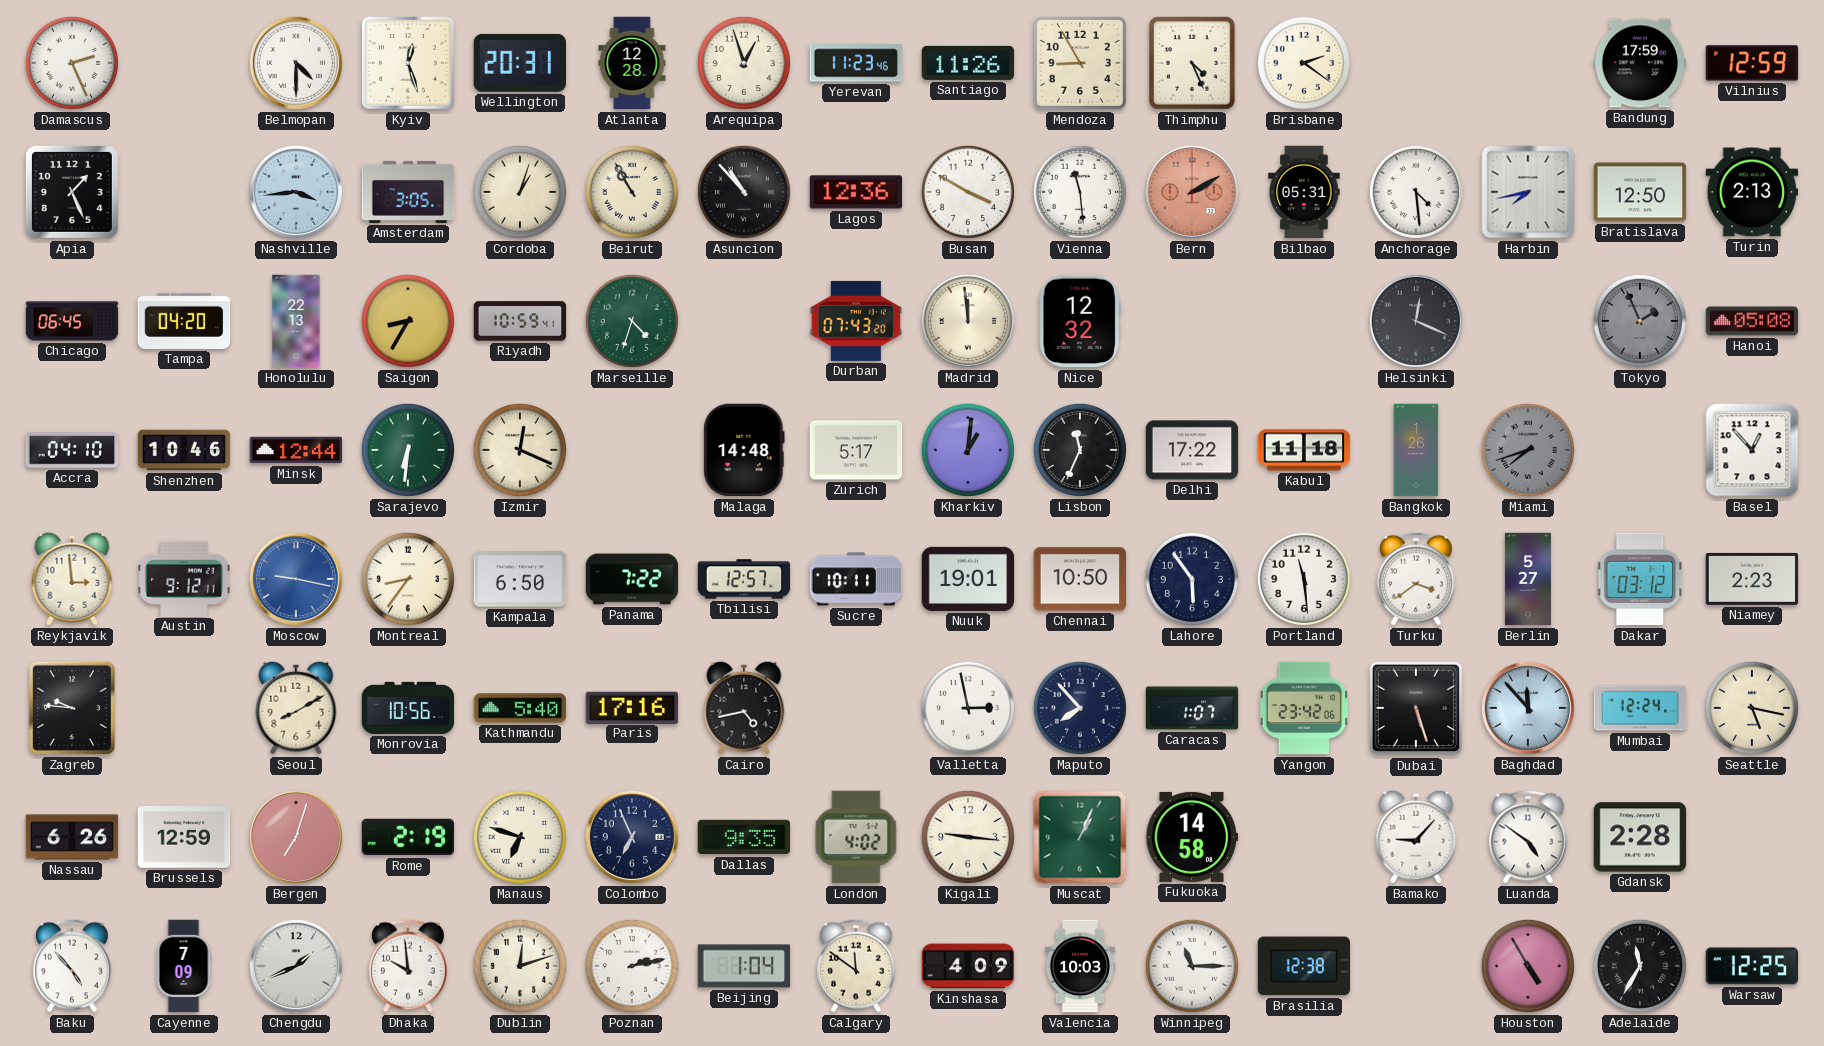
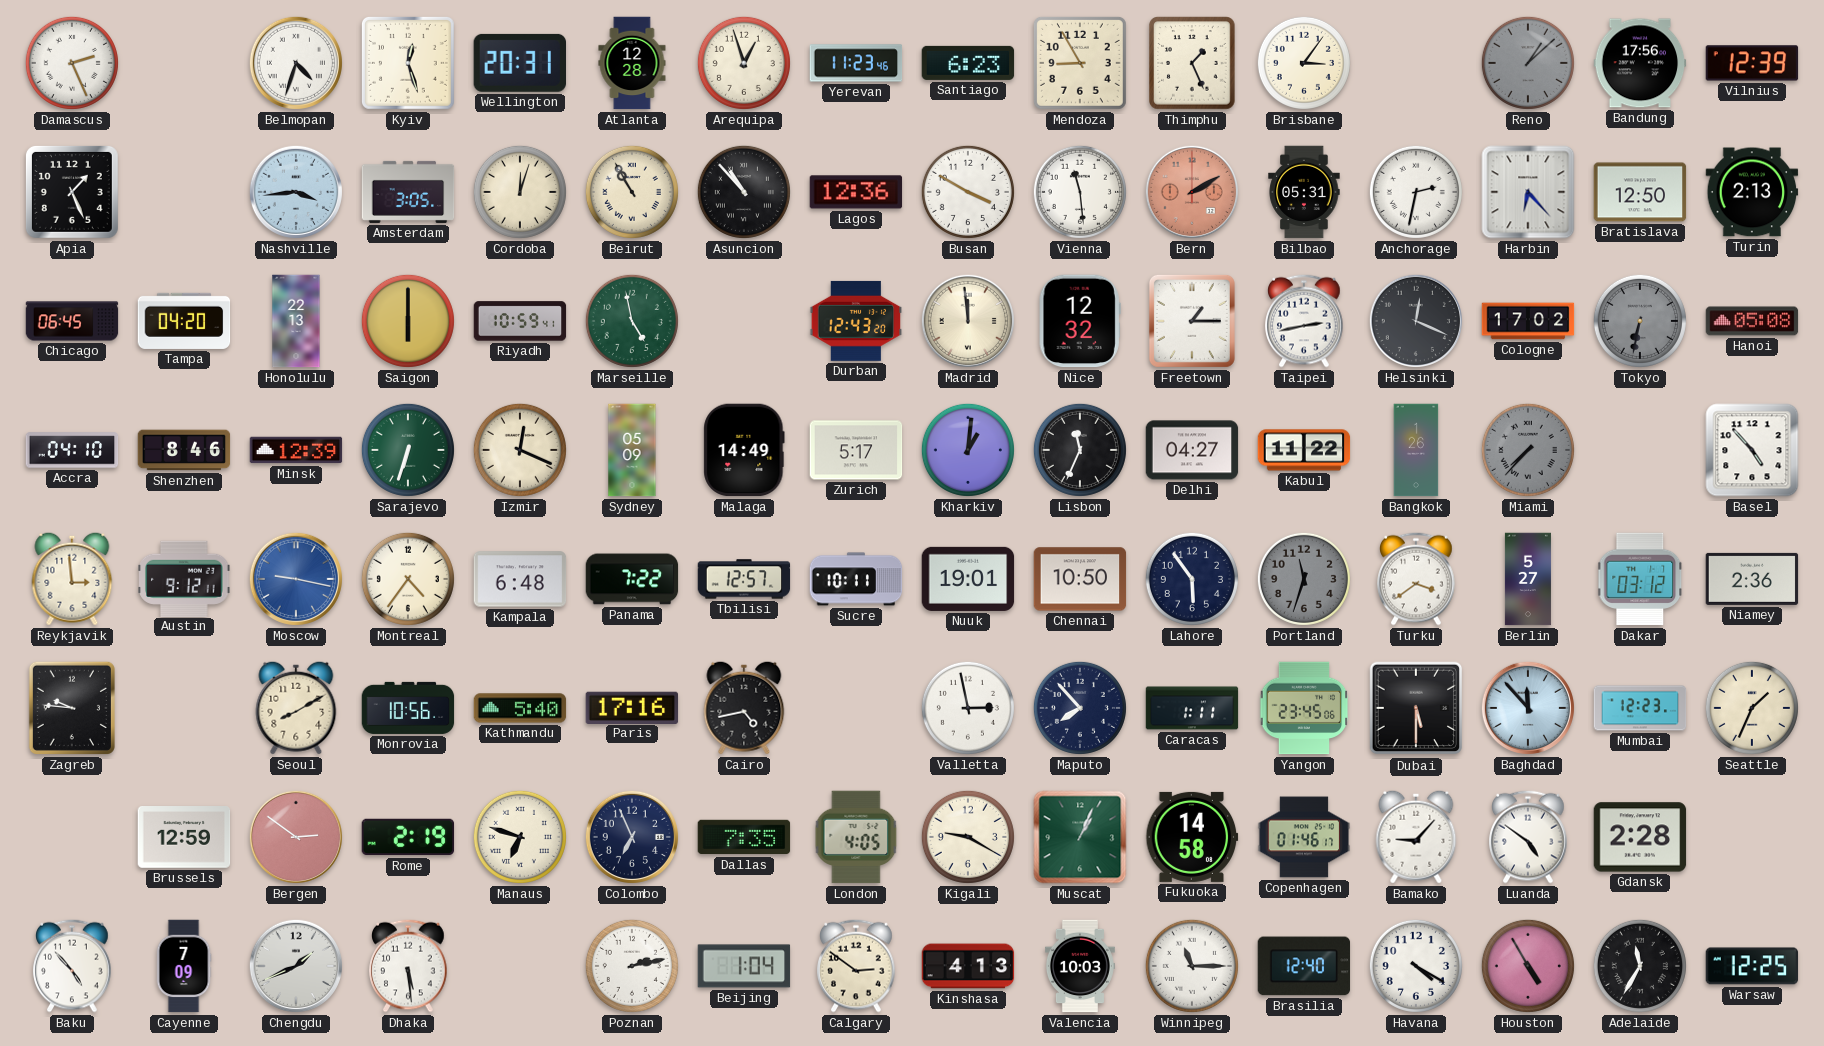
Belmopan: 4:30 -> 4:33 (296, 63)
Santiago: 11:26 -> 6:23 (968, 63)
Thimphu: 4:26 -> 1:26 (1192, 63)
Brisbane: 2:21 -> 3:06 (1304, 63)
Reno: none -> 1:08 (1528, 63)
Bandung: 17:59 -> 17:56 (1640, 63)
Vilnius: 12:59 -> 12:39 (1752, 63)
Cordoba: 1:03 -> 12:03 (520, 192)
Anchorage: 4:29 -> 2:32 (1416, 192)
Harbin: 7:43 -> 6:23 (1528, 192)
Saigon: 8:35 -> 6:00 (408, 321)
Marseille: 4:33 -> 4:58 (632, 321)
Durban: 07:43 -> 12:43 (856, 321)
Freetown: none -> 1:15 (1192, 321)
Taipei: none -> 2:43 (1304, 321)
Cologne: none -> 17:02 (1528, 321)
Tokyo: 1:56 -> 6:32 (1640, 321)
Shenzhen: 10:46 -> 8:46 (184, 450)
Minsk: 12:44 -> 12:39 (296, 450)
Sarajevo: 6:31 -> 6:33 (408, 450)
Sydney: none -> 05:09 (632, 450)
Malaga: 14:48 -> 14:49 (744, 450)
Delhi: 17:22 -> 04:27 (1192, 450)
Kabul: 11:18 -> 11:22 (1304, 450)
Miami: 7:42 -> 7:37 (1528, 450)
Basel: 12:53 -> 4:53 (1752, 450)
Montreal: 8:36 -> 4:36 (408, 579)
Kampala: 6:50 -> 6:48 (520, 579)
Portland: 11:29 -> 11:33 (1304, 579)
Portland dial: white -> grey (1304, 579)
Niamey: 2:23 -> 2:36 (1752, 579)
Caracas: 1:07 -> 1:11 (1192, 708)
Yangon: 23:42 -> 23:45 (1304, 708)
Dubai: 5:27 -> 5:30 (1416, 708)
Mumbai: 12:24 -> 12:23 (1640, 708)
Seattle: 5:17 -> 1:34 (1752, 708)
Nassau: 6:26 -> none (72, 837)
Bergen: 7:03 -> 2:51 (296, 837)
Dallas: 9:35 -> 7:35 (744, 837)
London: 4:02 -> 4:05 (856, 837)
Kigali: 9:16 -> 9:20 (968, 837)
Copenhagen: none -> 01:46 (1304, 837)
Dhaka: 9:59 -> 5:29 (408, 966)
Dublin: 12:12 -> none (520, 966)
Calgary: 11:51 -> 2:51 (856, 966)
Kinshasa: 4:09 -> 4:13 (968, 966)
Brasilia: 12:38 -> 12:40 (1304, 966)
Havana: none -> 4:20 (1416, 966)
